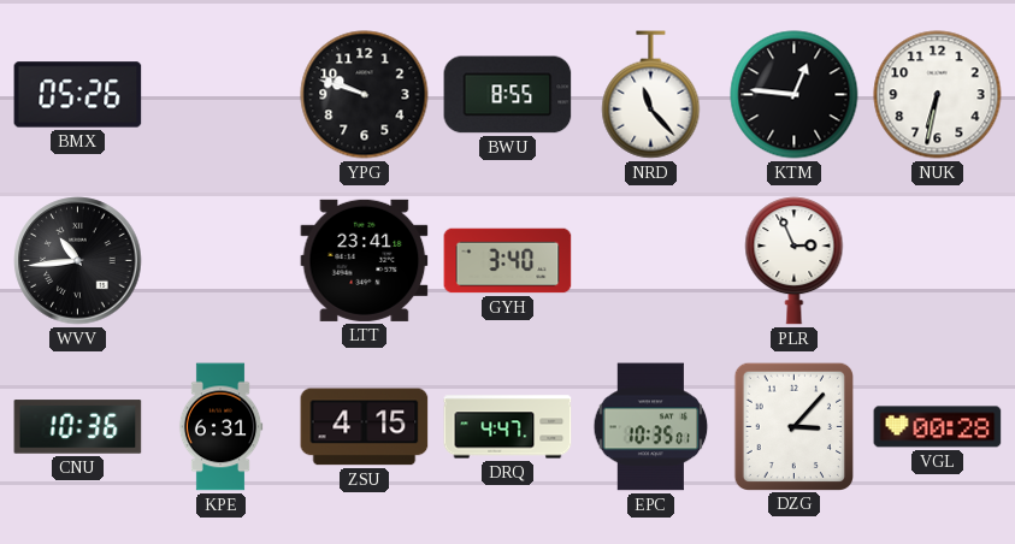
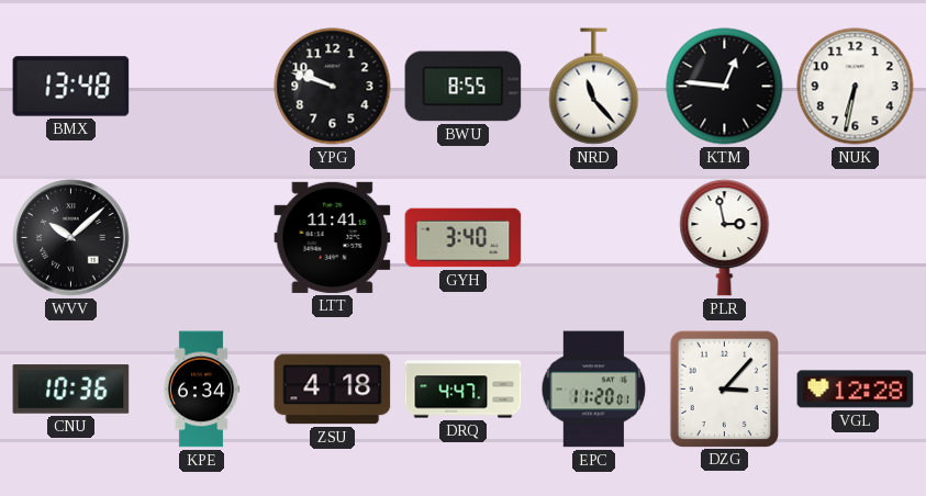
BMX: 05:26 -> 13:48 (71, 87)
WVV: 10:44 -> 10:08 (71, 238)
LTT: 23:41 -> 11:41 (333, 237)
PLR: 2:56 -> 2:58 (725, 238)
KPE: 6:31 -> 6:34 (201, 390)
ZSU: 4:15 -> 4:18 (333, 390)
EPC: 10:35 -> 11:20 (594, 390)
VGL: 00:28 -> 12:28 (856, 390)
